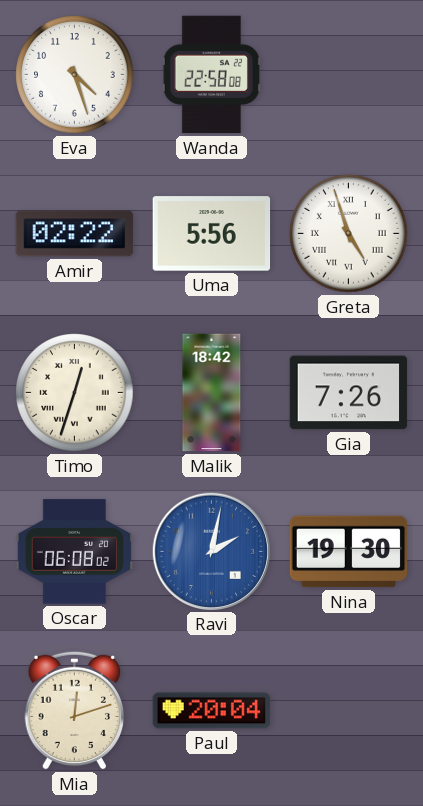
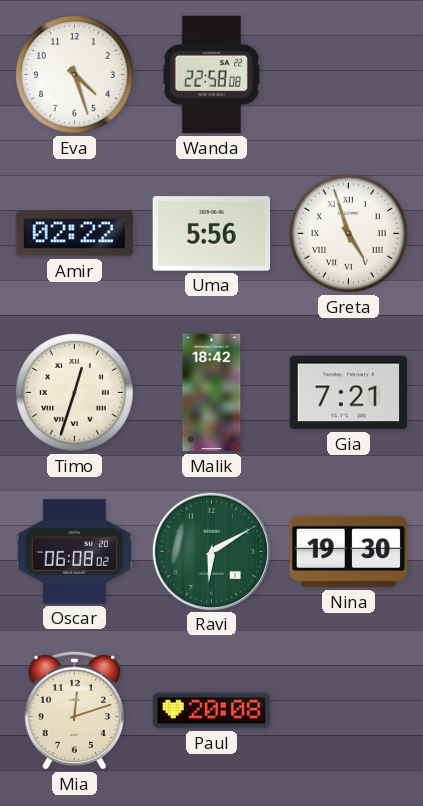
Gia: 7:26 -> 7:21 (349, 393)
Ravi: 2:02 -> 6:10 (211, 551)
Ravi dial: blue -> green (211, 551)
Paul: 20:04 -> 20:08 (212, 711)
